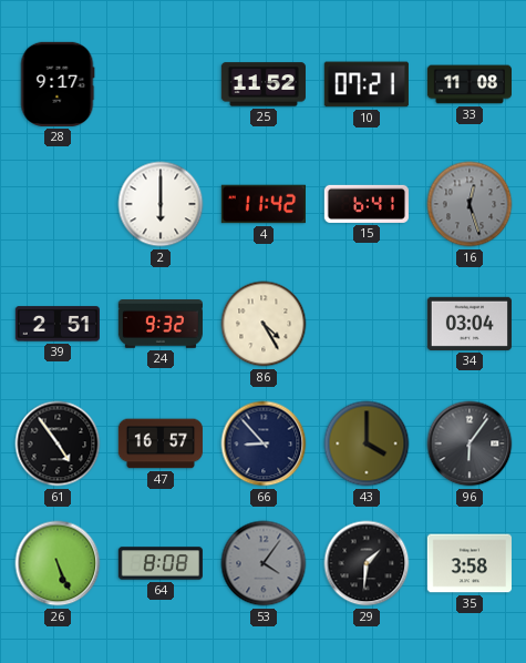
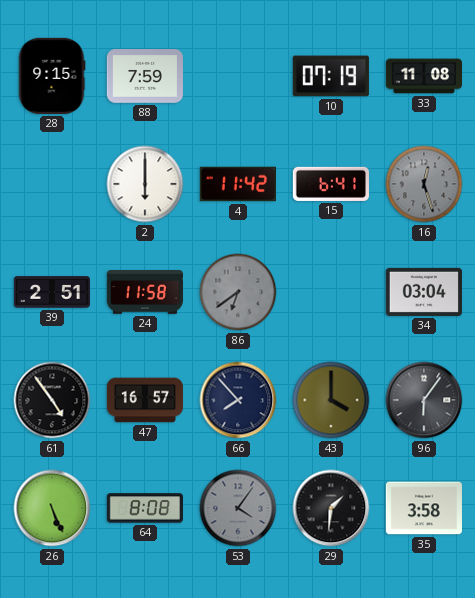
28: 9:17 -> 9:15 (52, 76)
88: none -> 7:59 (145, 76)
25: 11:52 -> none (264, 84)
10: 07:21 -> 07:19 (331, 76)
24: 9:32 -> 11:58 (145, 293)
86: 4:25 -> 6:39 (238, 292)
86 dial: cream -> grey (238, 292)
66: 8:53 -> 7:53 (238, 400)
